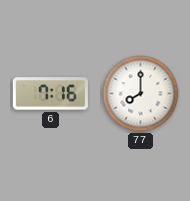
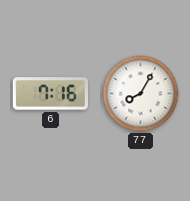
77: 8:00 -> 8:05 (141, 94)
